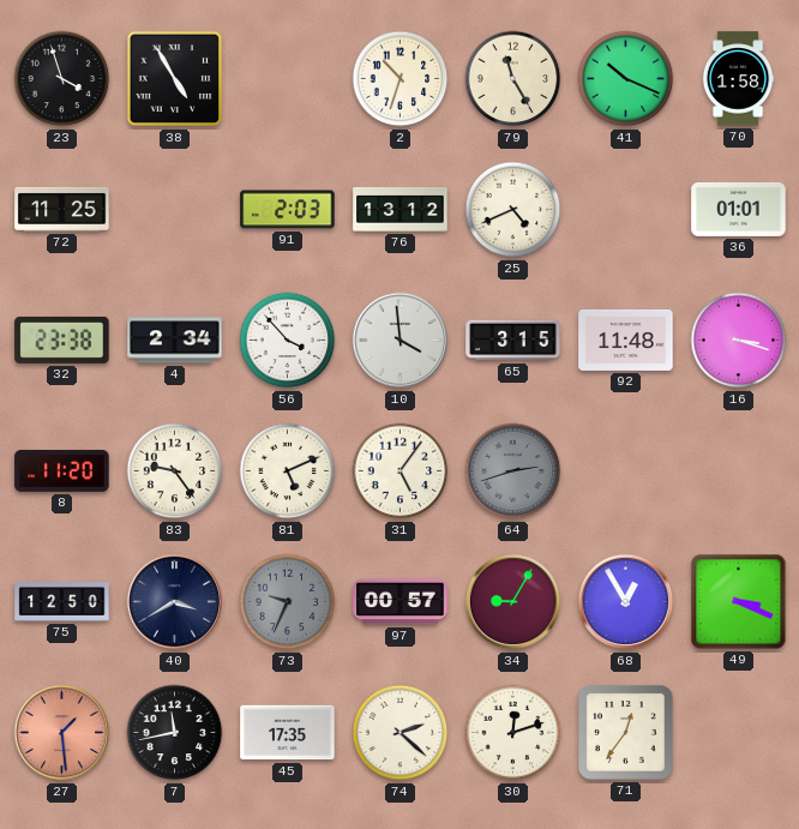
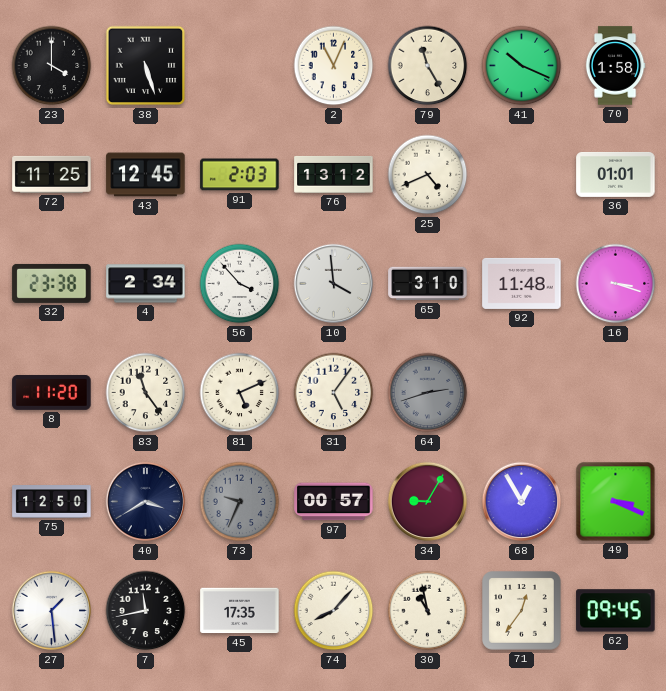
23: 3:57 -> 4:00 (52, 66)
38: 4:55 -> 5:27 (146, 66)
2: 10:33 -> 11:04 (334, 66)
43: none -> 12:45 (146, 175)
65: 3:15 -> 3:10 (428, 284)
83: 9:24 -> 11:24 (146, 393)
27 dial: salmon -> white (52, 611)
74: 2:22 -> 8:07 (334, 611)
30: 12:12 -> 10:58 (428, 611)
62: none -> 09:45 (616, 611)
